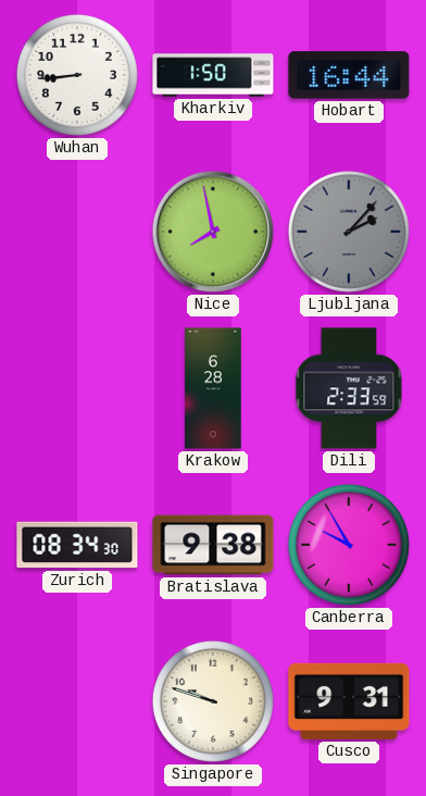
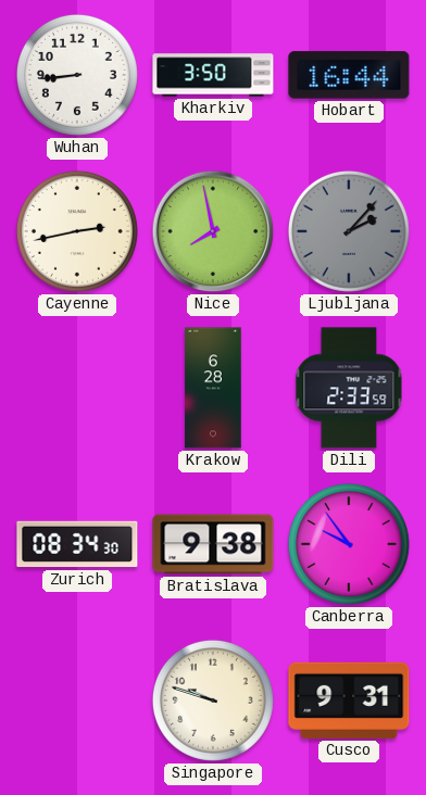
Kharkiv: 1:50 -> 3:50 (213, 75)
Cayenne: none -> 2:43 (77, 231)
Canberra: 9:55 -> 9:54 (349, 544)
